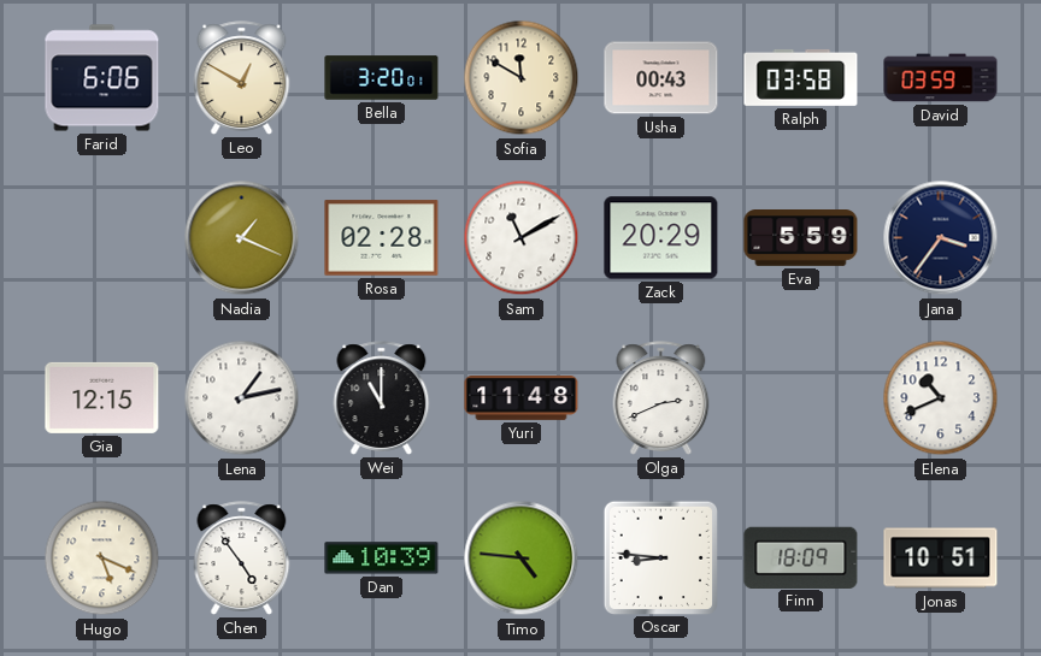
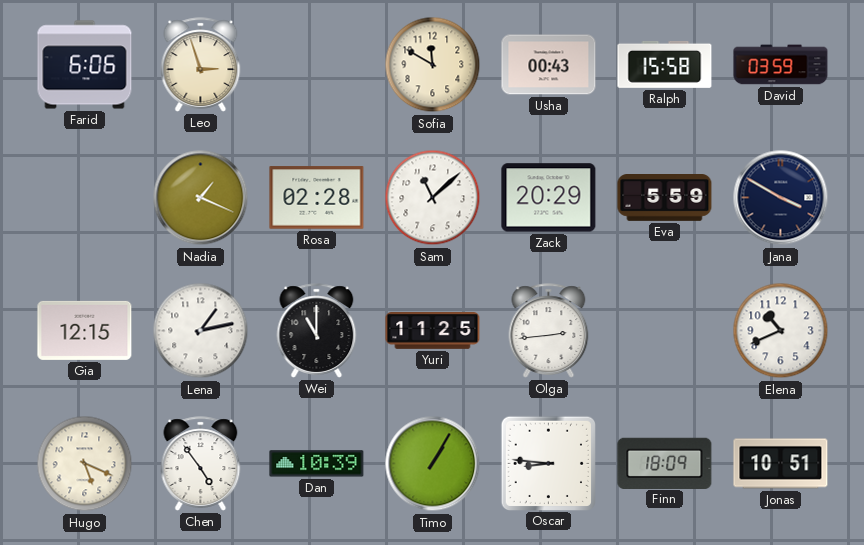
Leo: 12:50 -> 2:57 (201, 65)
Bella: 3:20 -> none (382, 78)
Ralph: 03:58 -> 15:58 (665, 64)
Sam: 11:10 -> 11:08 (433, 198)
Jana: 3:36 -> 3:50 (781, 198)
Yuri: 11:48 -> 11:25 (433, 331)
Olga: 2:41 -> 2:44 (549, 331)
Timo: 4:46 -> 1:05 (433, 464)
